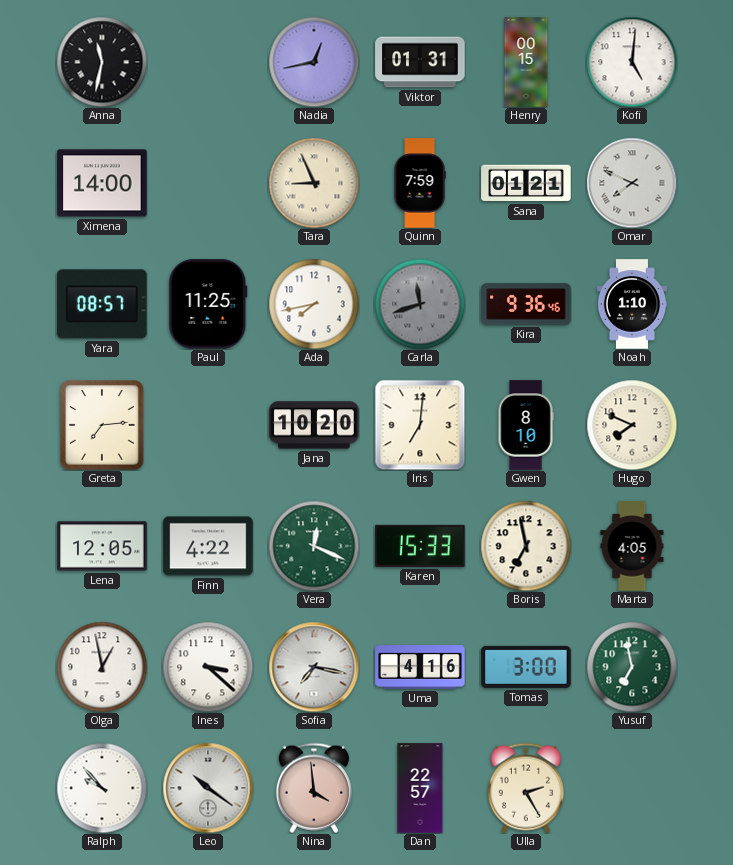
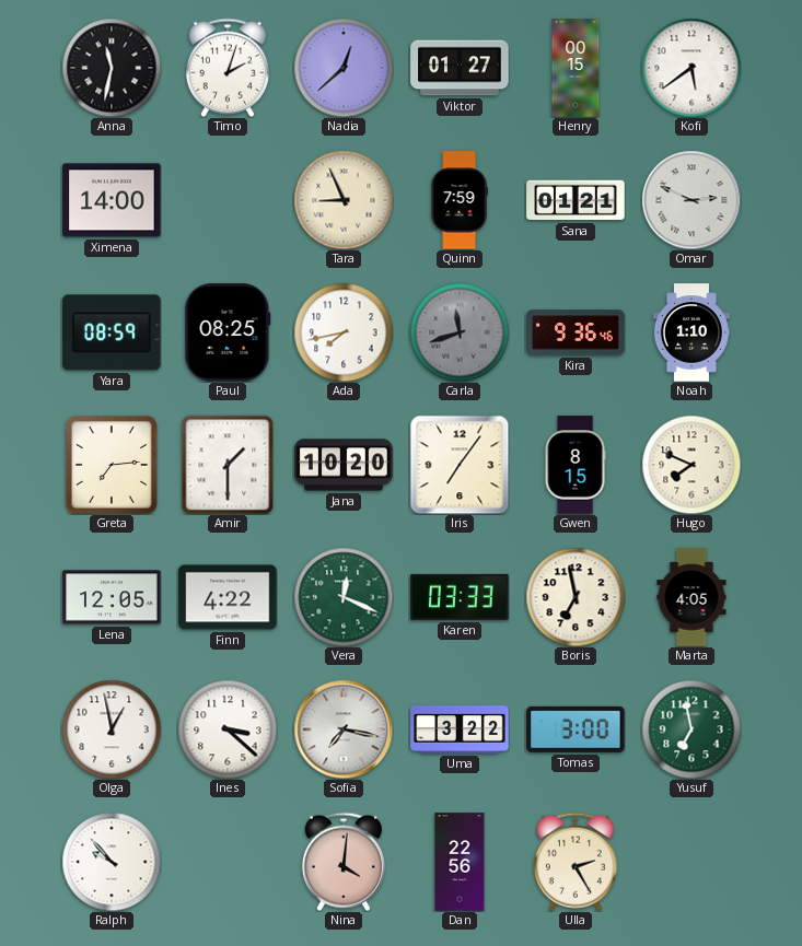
Timo: none -> 2:03 (228, 68)
Nadia: 12:43 -> 12:38 (344, 68)
Viktor: 01:31 -> 01:27 (460, 68)
Kofi: 5:01 -> 5:39 (691, 68)
Omar: 7:49 -> 2:49 (691, 200)
Yara: 08:57 -> 08:59 (112, 332)
Paul: 11:25 -> 08:25 (228, 332)
Amir: none -> 1:30 (228, 465)
Iris: 7:01 -> 7:06 (460, 465)
Gwen: 8:10 -> 8:15 (576, 465)
Karen: 15:33 -> 03:33 (460, 597)
Uma: 4:16 -> 3:22 (460, 729)
Leo: 10:21 -> none (208, 788)
Nina: 3:59 -> 4:01 (344, 862)
Dan: 22:57 -> 22:56 (460, 862)
